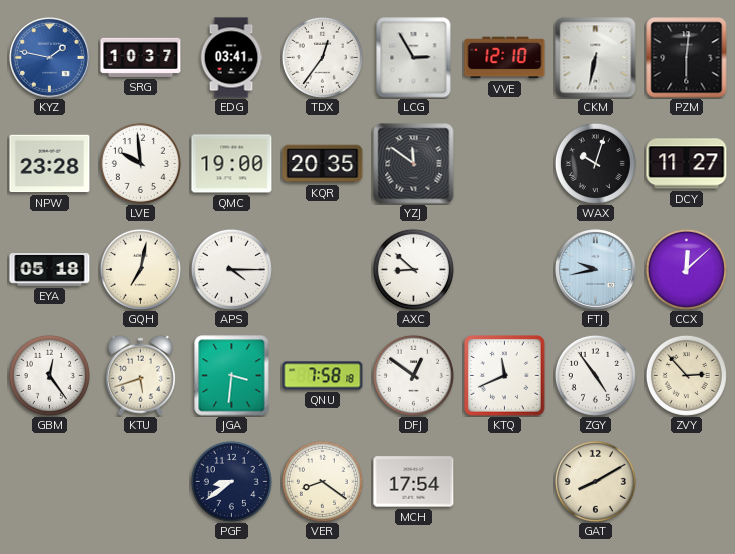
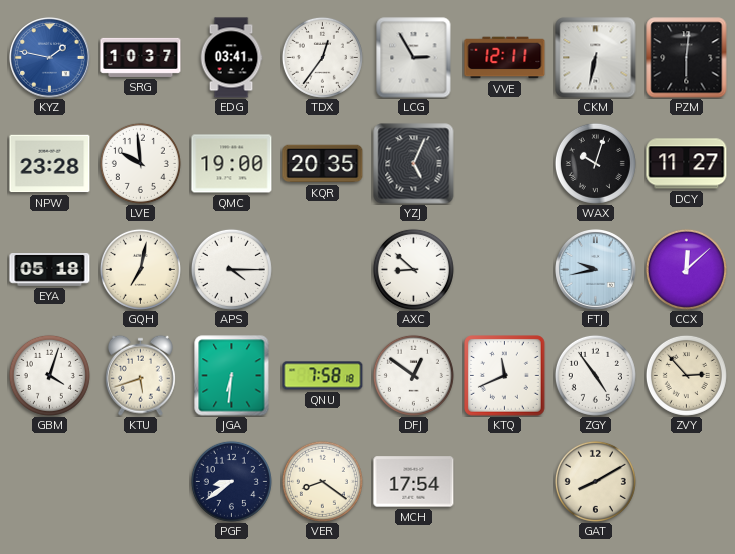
VVE: 12:10 -> 12:11 (505, 58)
YZJ: 11:51 -> 5:04 (414, 164)
GBM: 12:24 -> 4:03 (49, 375)
JGA: 3:31 -> 6:31 (232, 376)
